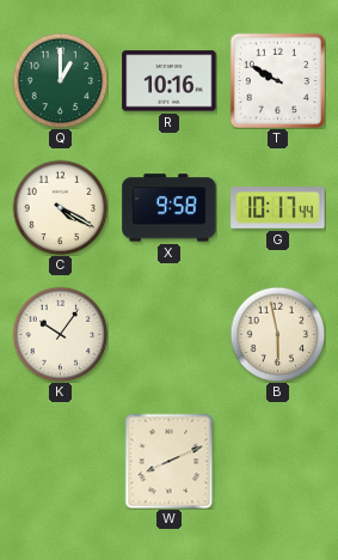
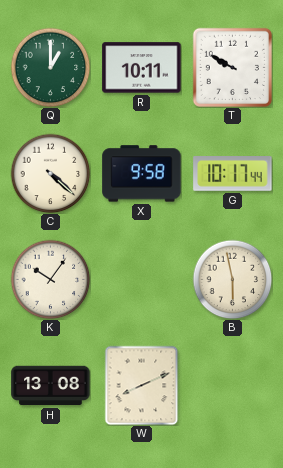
R: 10:16 -> 10:11 (142, 68)
C: 4:20 -> 4:22 (50, 173)
H: none -> 13:08 (51, 386)
